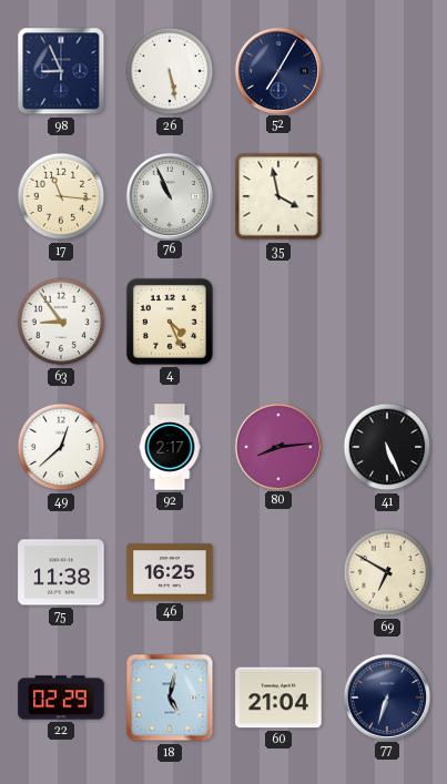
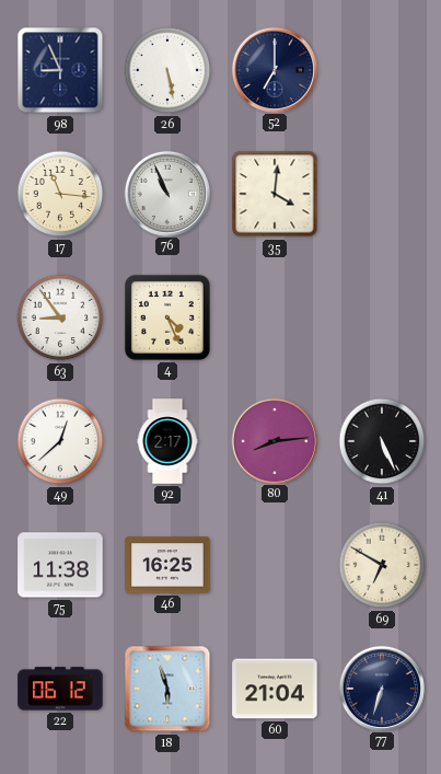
52: 7:05 -> 7:00 (274, 69)
35: 3:58 -> 4:01 (275, 194)
22: 02:29 -> 06:12 (60, 689)
18: 5:02 -> 5:57 (167, 689)
